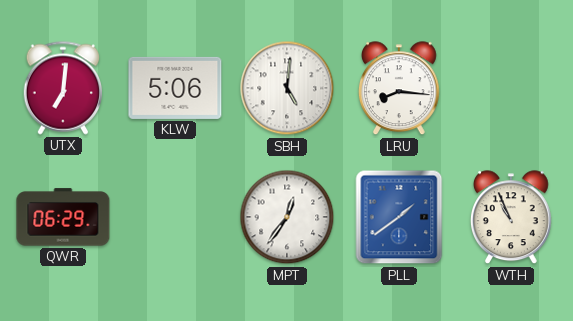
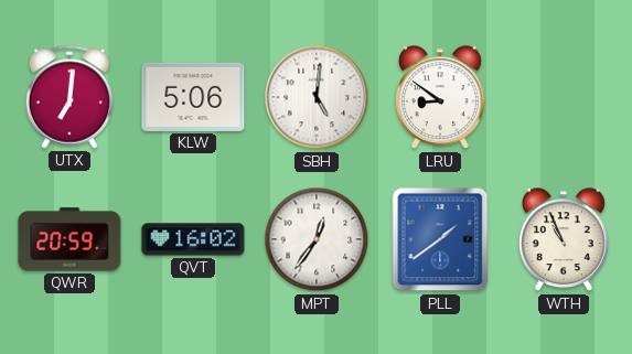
LRU: 8:16 -> 8:51 (440, 98)
QWR: 06:29 -> 20:59 (69, 239)
QVT: none -> 16:02 (193, 239)
